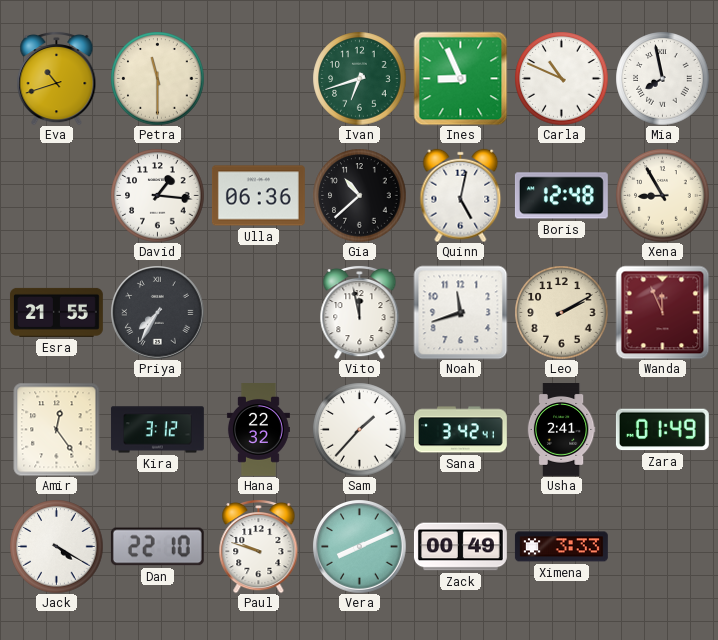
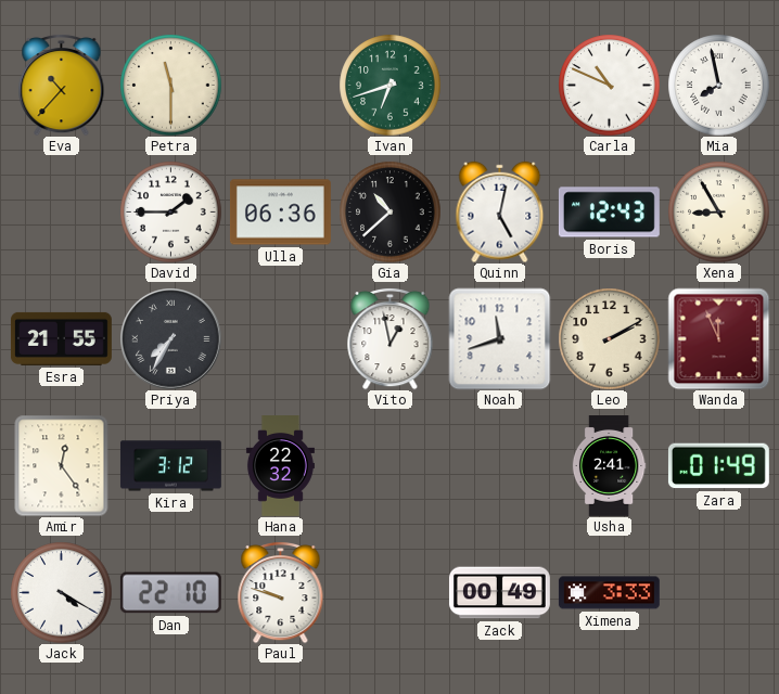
Eva: 10:42 -> 10:37 (62, 85)
Ines: 8:56 -> none (460, 78)
David: 1:16 -> 1:45 (170, 211)
Boris: 12:48 -> 12:43 (609, 213)
Vito: 11:58 -> 12:58 (391, 338)
Sam: 1:37 -> none (359, 429)
Sana: 3:42 -> none (460, 430)
Vera: 8:11 -> none (359, 546)
